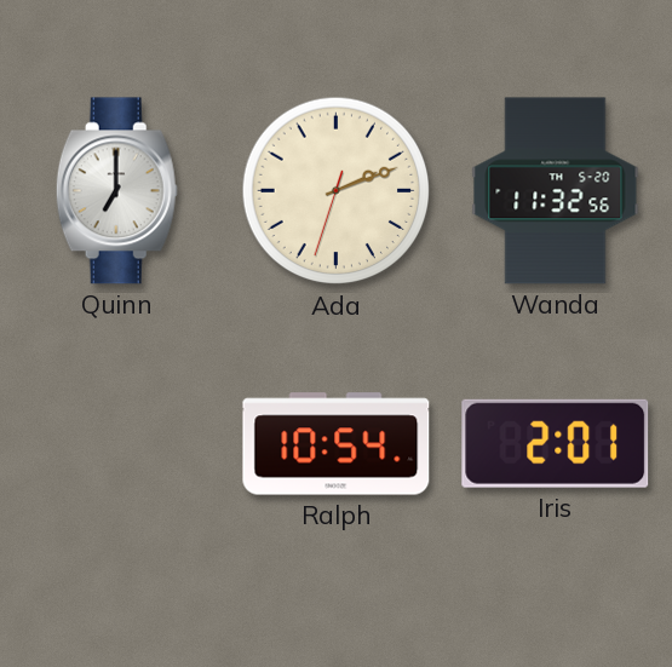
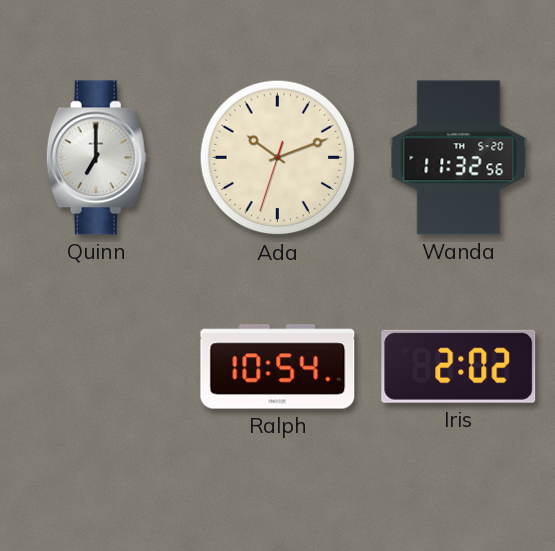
Ada: 2:11 -> 10:11 (278, 158)
Iris: 2:01 -> 2:02 (459, 366)
